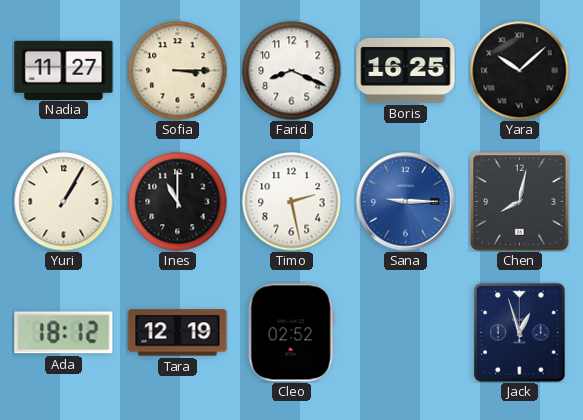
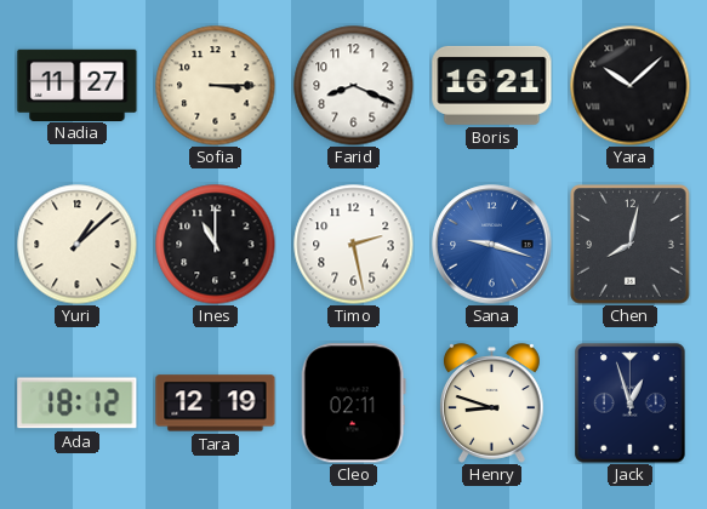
Boris: 16:25 -> 16:21 (492, 85)
Yuri: 1:05 -> 1:08 (78, 245)
Sana: 9:15 -> 9:18 (492, 245)
Cleo: 02:52 -> 02:11 (353, 404)
Henry: none -> 8:48 (492, 404)
